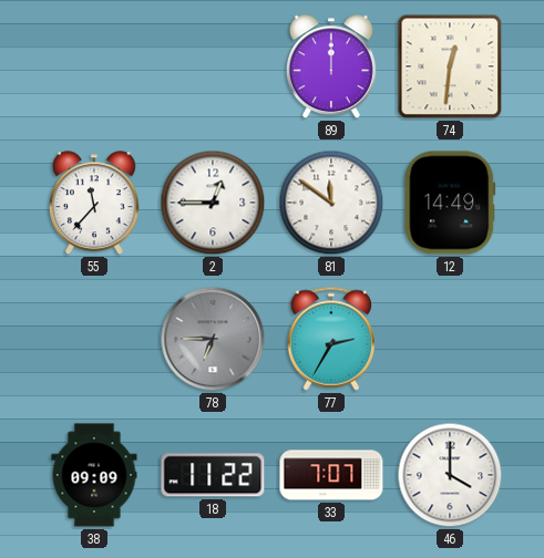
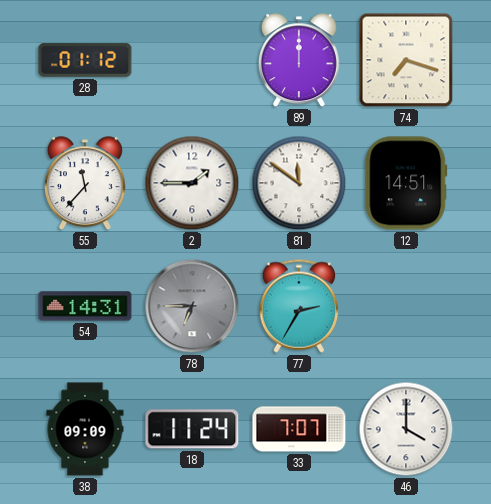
28: none -> 01:12 (85, 60)
74: 12:31 -> 7:18 (406, 60)
2: 12:45 -> 1:45 (192, 183)
12: 14:49 -> 14:51 (406, 183)
54: none -> 14:31 (85, 306)
18: 11:22 -> 11:24 (192, 429)
